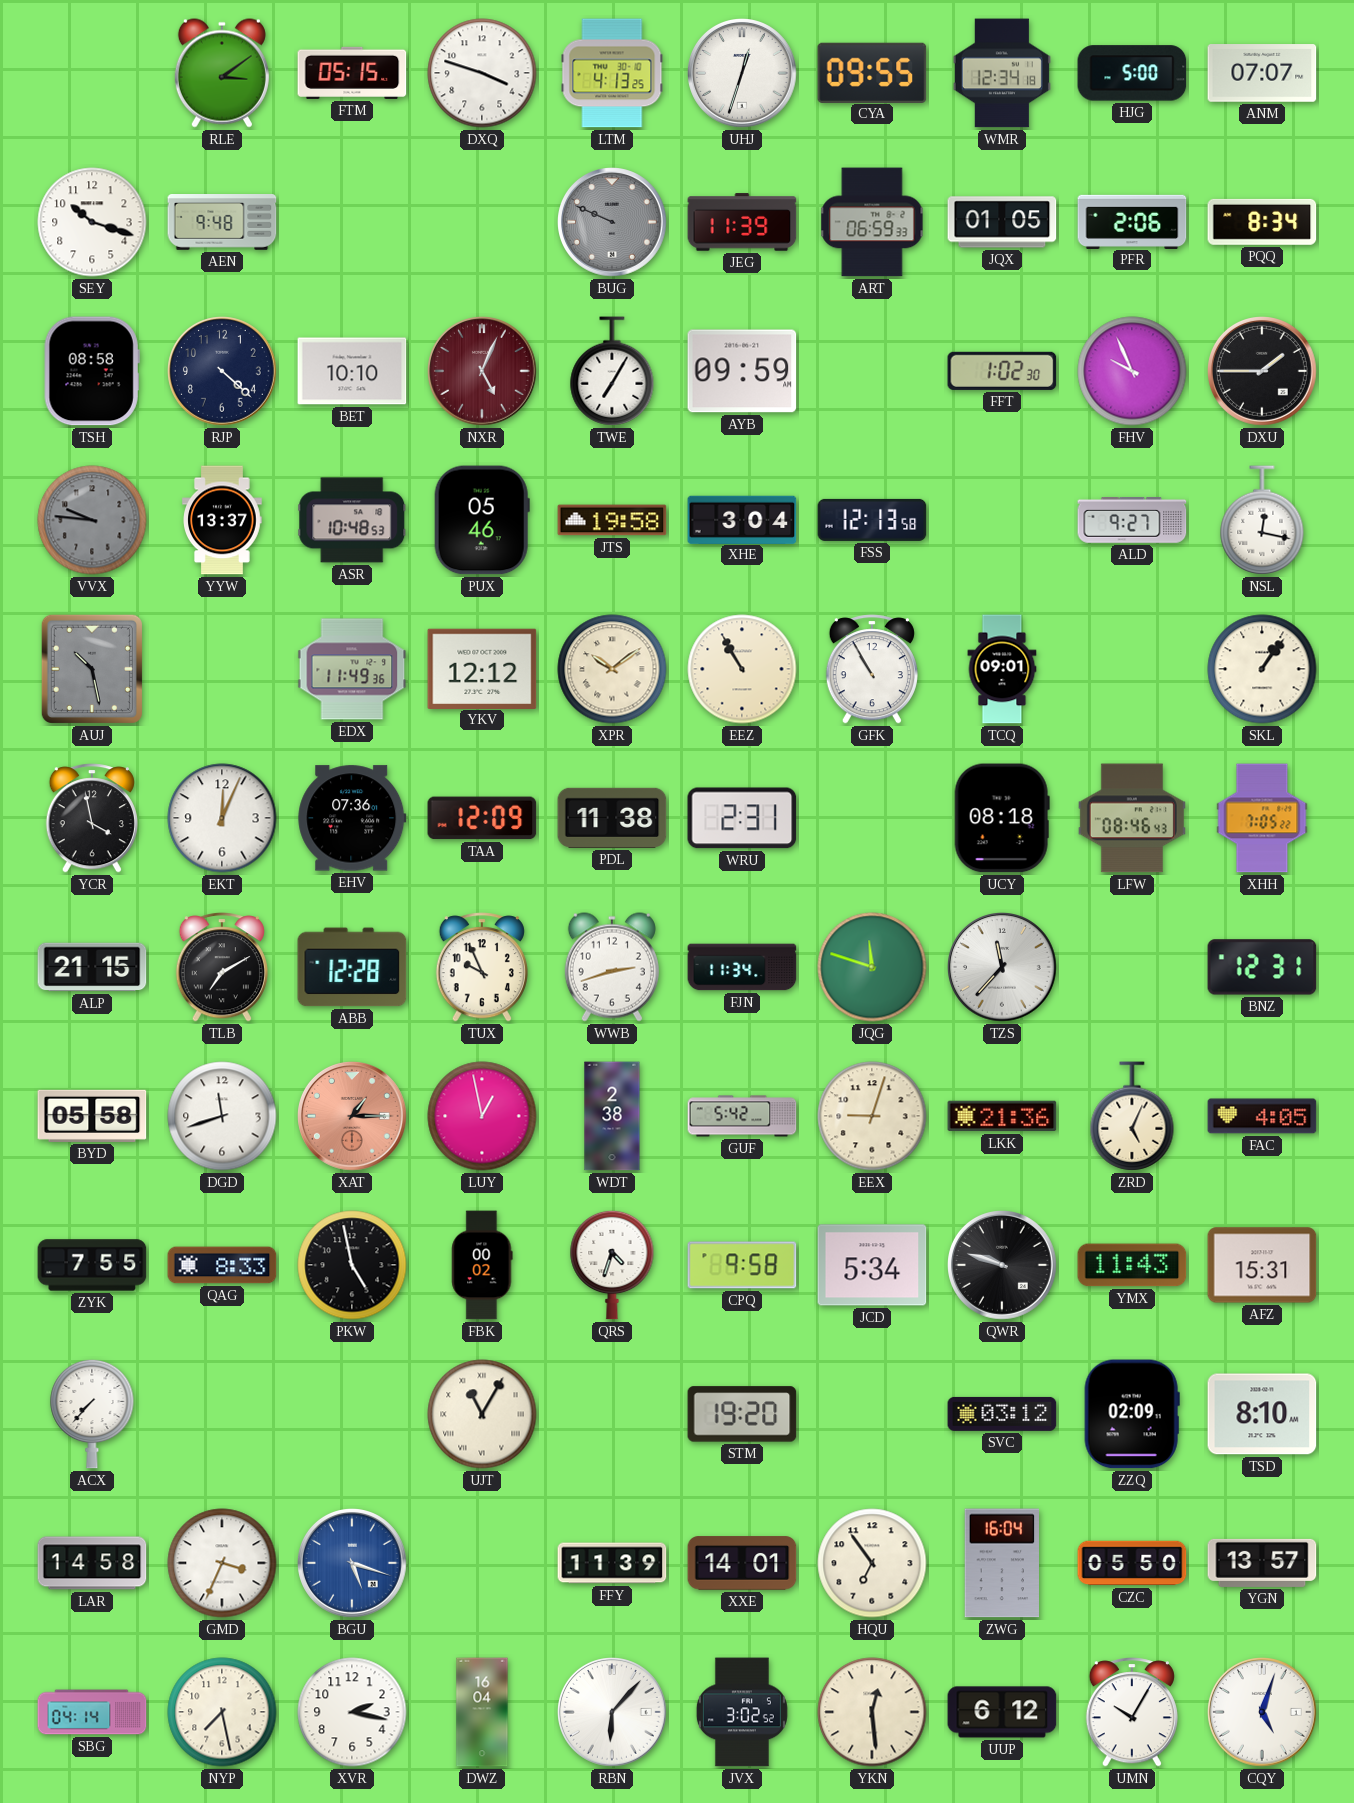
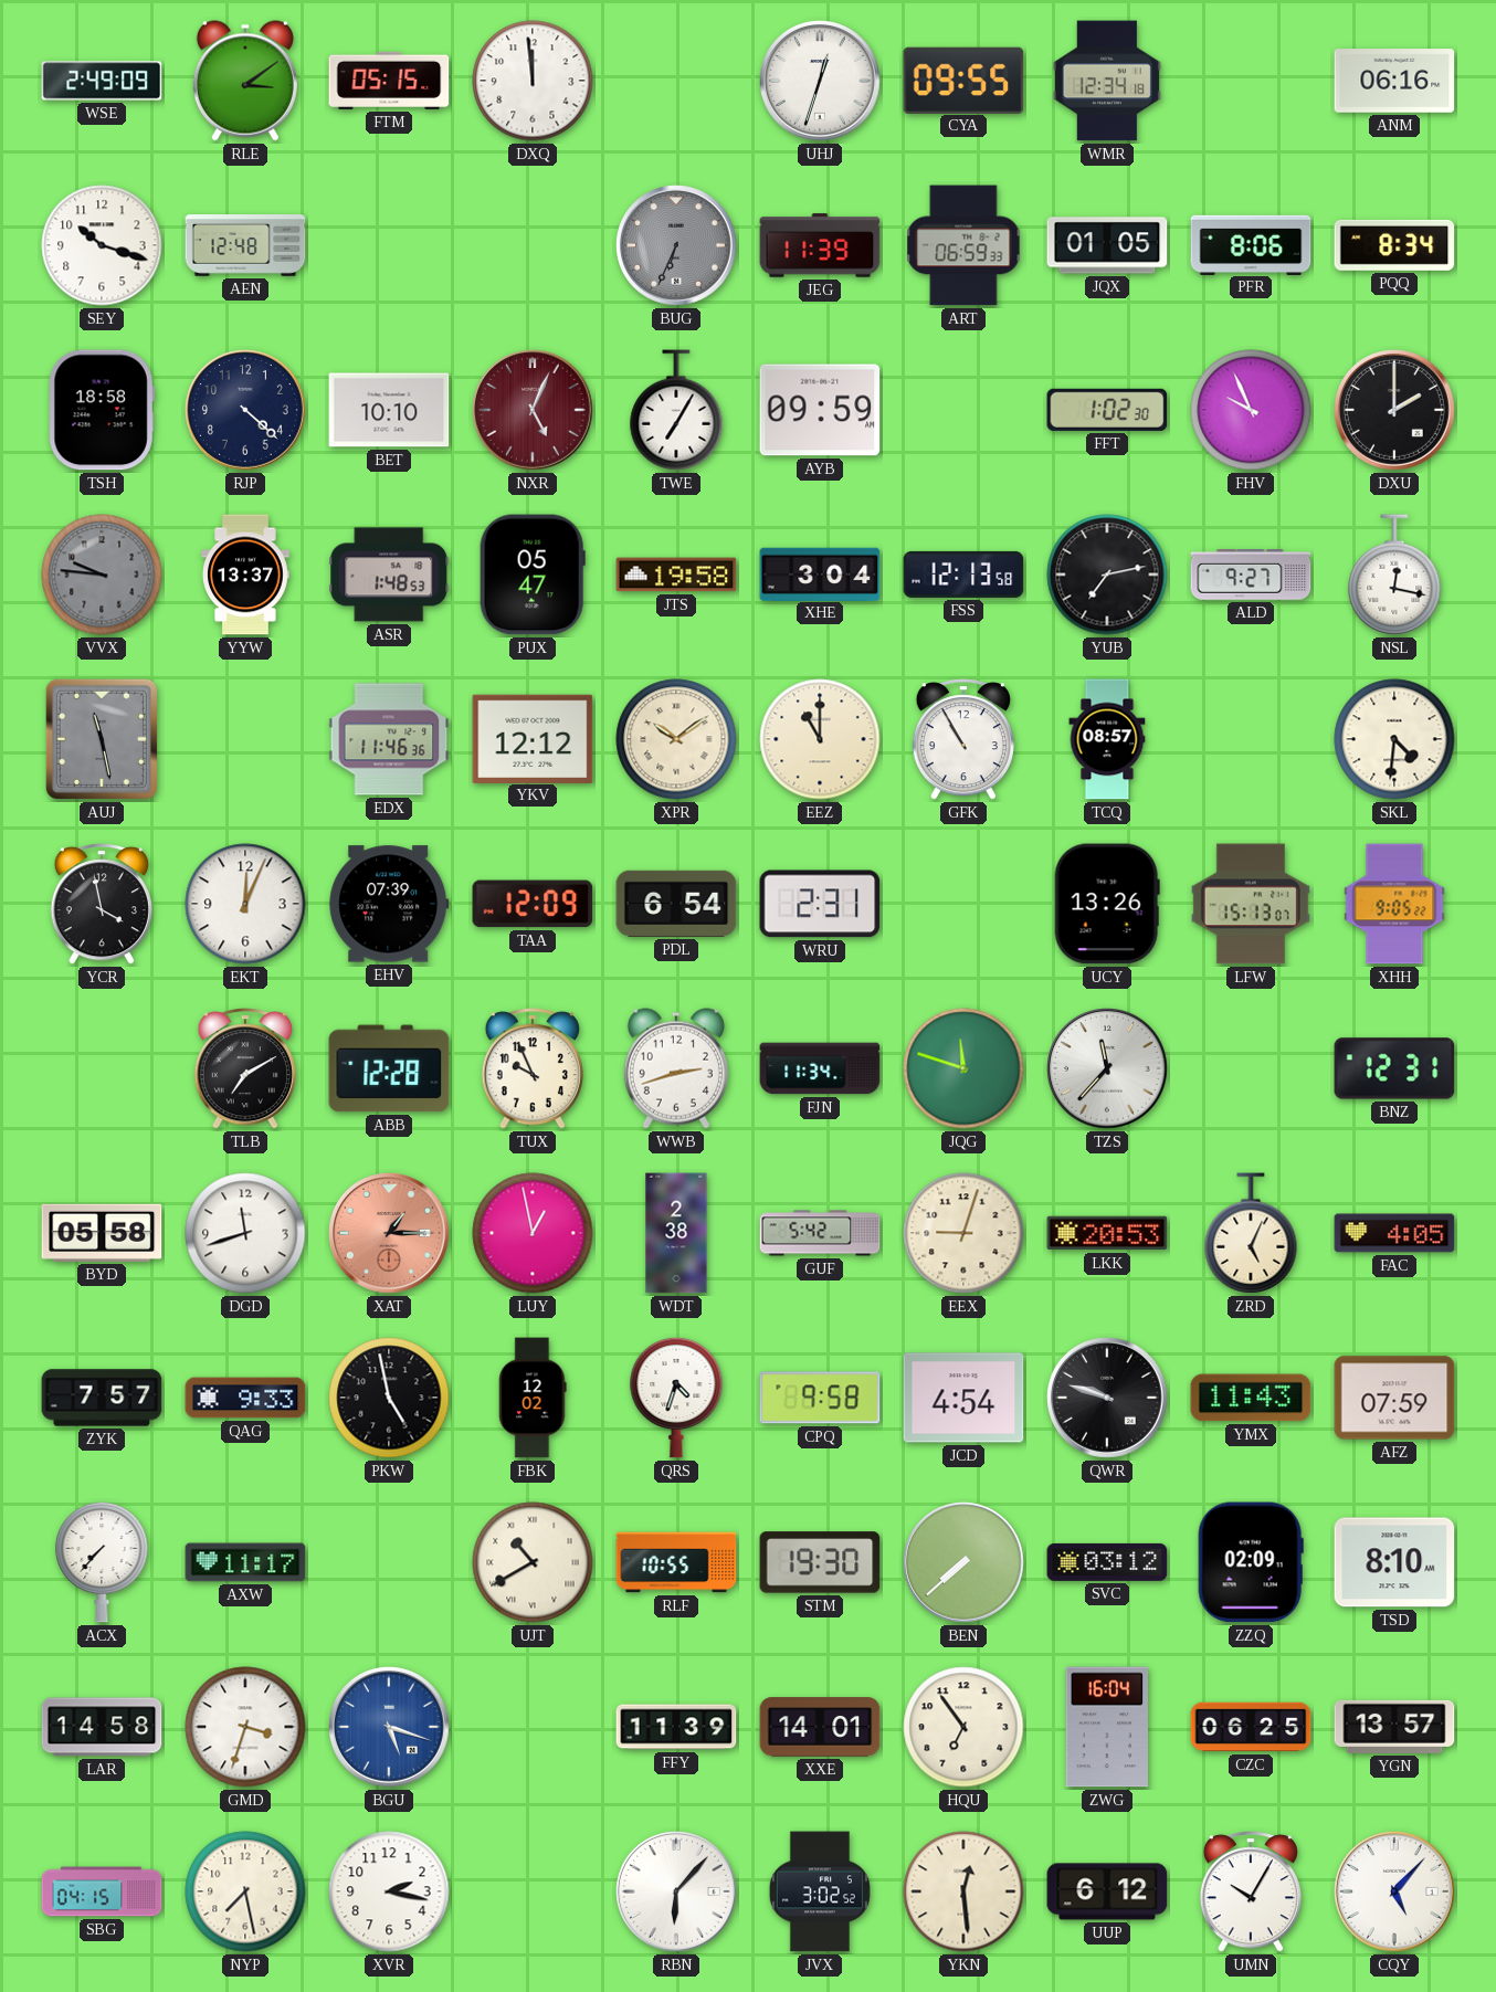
WSE: none -> 2:49 (102, 81)
DXQ: 3:48 -> 11:59 (533, 81)
LTM: 4:13 -> none (612, 73)
HJG: 5:00 -> none (1132, 73)
ANM: 07:07 -> 06:16 (1394, 81)
AEN: 9:48 -> 12:48 (245, 246)
BUG: 9:49 -> 6:34 (677, 246)
PFR: 2:06 -> 8:06 (1251, 244)
TSH: 08:58 -> 18:58 (102, 410)
DXU: 1:45 -> 2:00 (1395, 411)
ASR: 10:48 -> 1:48 (389, 575)
PUX: 05:46 -> 05:47 (533, 575)
YUB: none -> 7:13 (1107, 575)
AUJ: 10:28 -> 11:28 (102, 739)
EDX: 11:49 -> 11:46 (389, 739)
EEZ: 10:55 -> 11:00 (820, 739)
TCQ: 09:01 -> 08:57 (1107, 739)
SKL: 1:06 -> 4:31 (1394, 739)
EHV: 07:36 -> 07:39 (389, 904)
PDL: 11:38 -> 6:54 (676, 904)
UCY: 08:18 -> 13:26 (1107, 904)
LFW: 08:46 -> 15:13 (1251, 904)
XHH: 7:05 -> 9:05 (1394, 904)
ALP: 21:15 -> none (92, 967)
LKK: 21:36 -> 20:53 (1107, 1233)
ZYK: 7:55 -> 7:57 (102, 1398)
QAG: 8:33 -> 9:33 (245, 1398)
FBK: 00:02 -> 12:02 (533, 1398)
JCD: 5:34 -> 4:54 (963, 1398)
AFZ: 15:31 -> 07:59 (1394, 1398)
AXW: none -> 11:17 (245, 1562)
UJT: 11:05 -> 10:40 (533, 1562)
RLF: none -> 10:55 (676, 1562)
STM: 19:20 -> 19:30 (820, 1562)
BEN: none -> 7:38 (965, 1563)
GMD: 3:34 -> 3:33 (245, 1727)
CZC: 05:50 -> 06:25 (1251, 1727)
SBG: 04:14 -> 04:15 (102, 1891)
DWZ: 16:04 -> none (482, 1712)
CQY: 5:03 -> 5:07 (1395, 1893)
